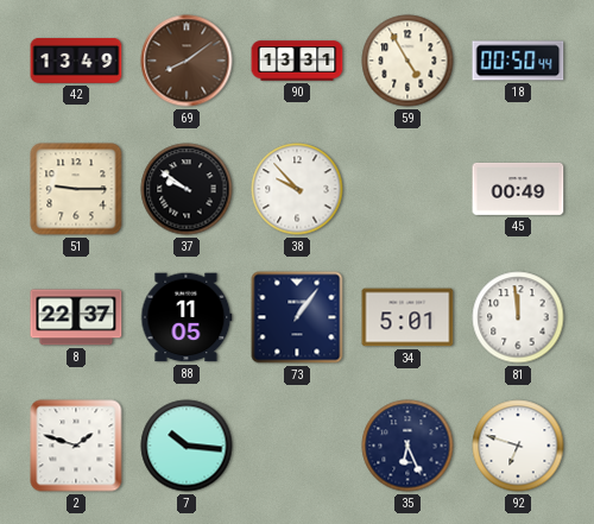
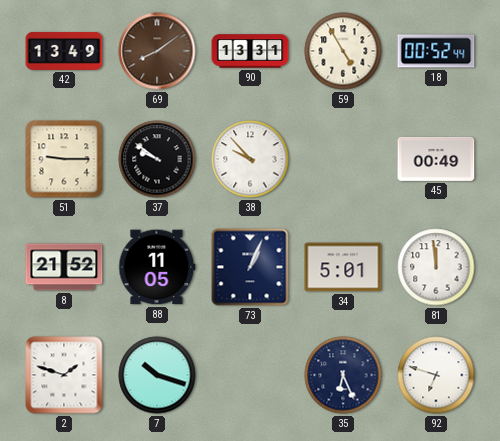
18: 00:50 -> 00:52 (436, 51)
8: 22:37 -> 21:52 (64, 267)
73: 1:06 -> 1:04 (250, 267)
7: 10:16 -> 10:18 (157, 375)
